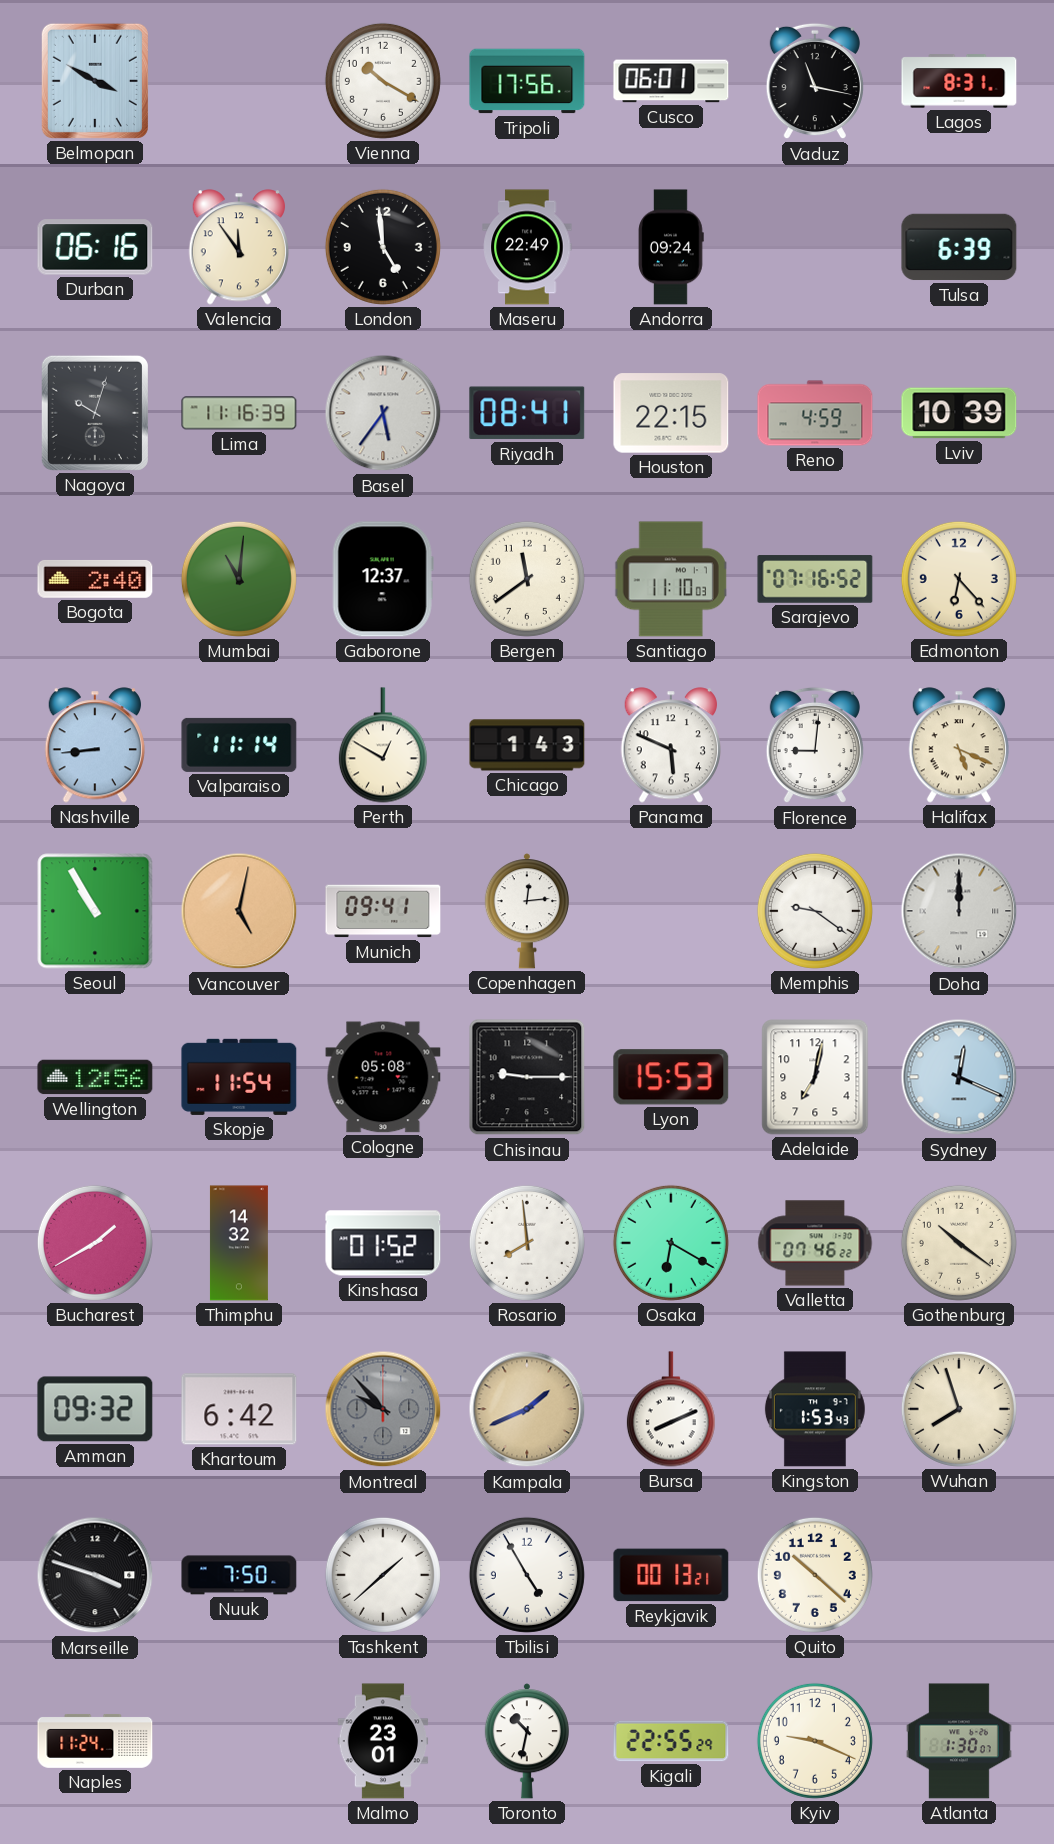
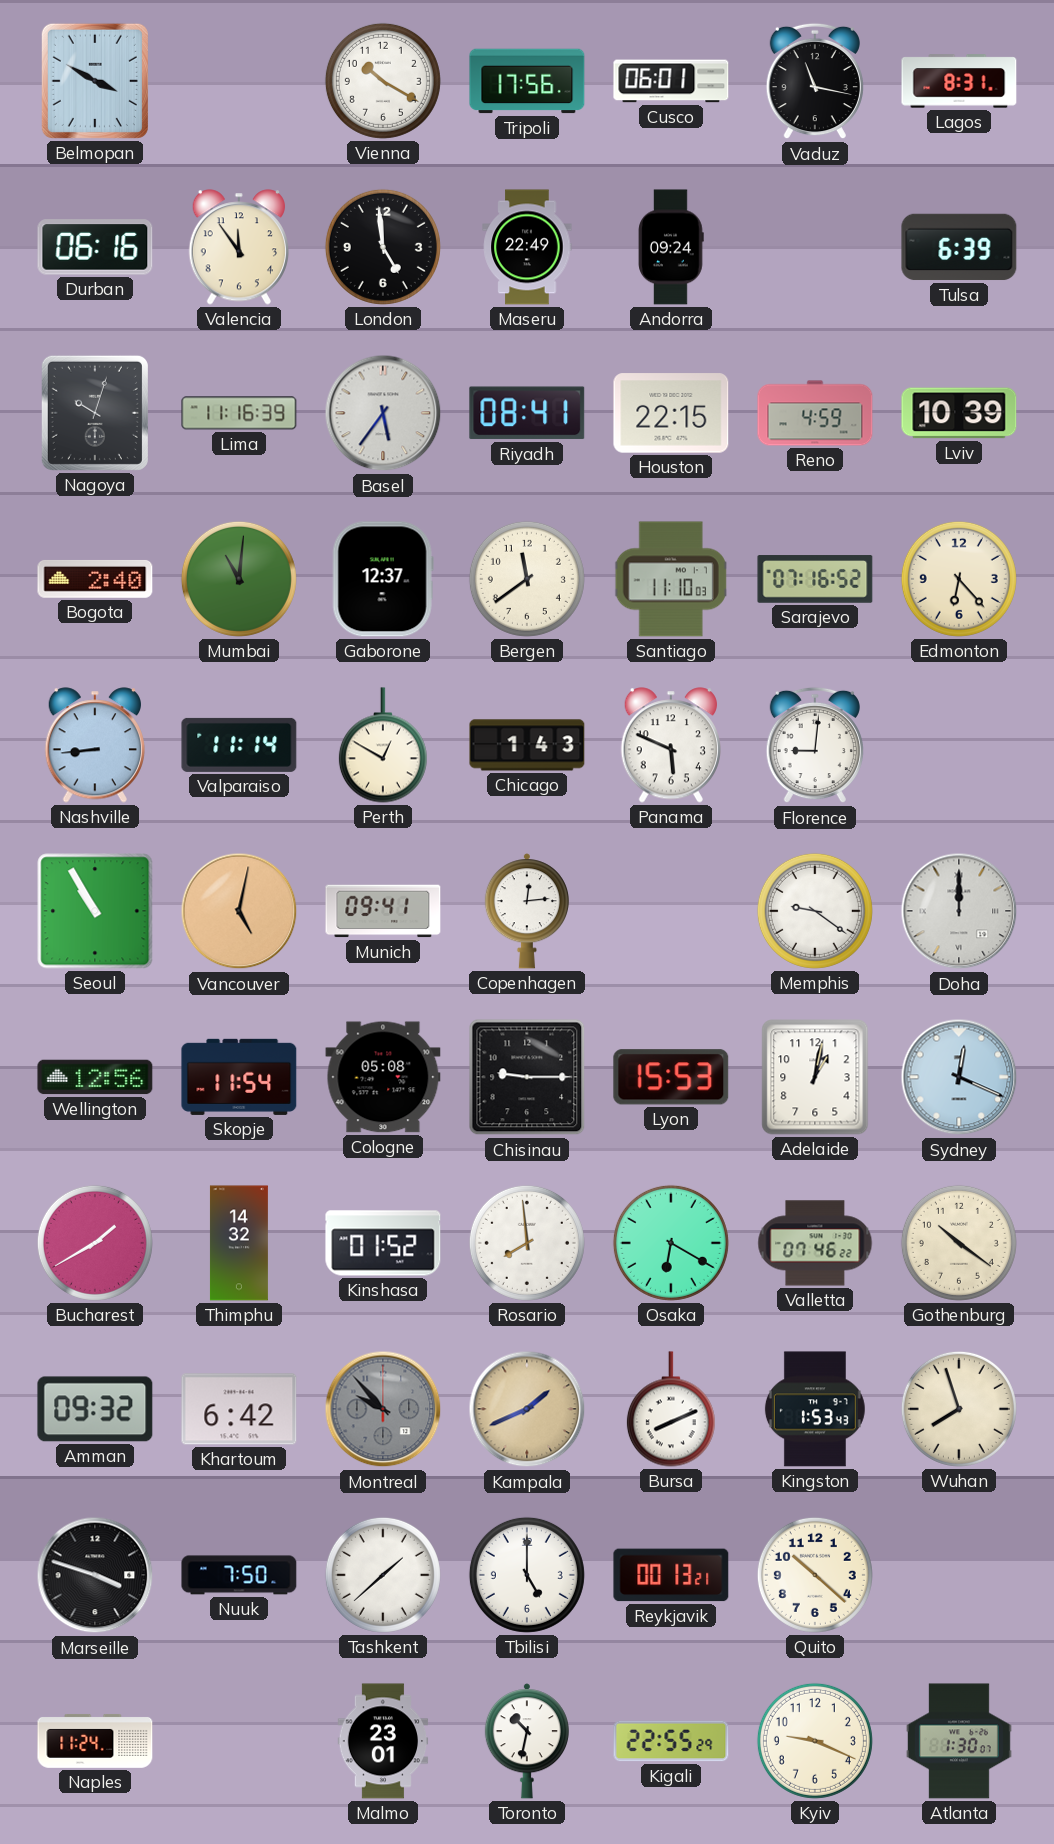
Halifax: 5:19 -> none (958, 745)
Adelaide: 7:02 -> 1:02 (815, 1077)
Tbilisi: 4:55 -> 5:00 (527, 1575)
